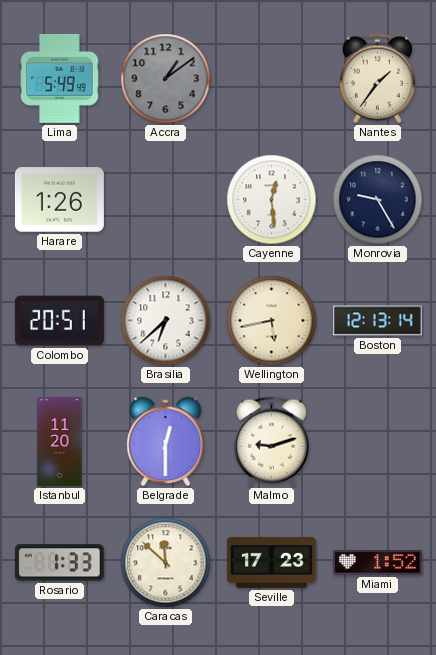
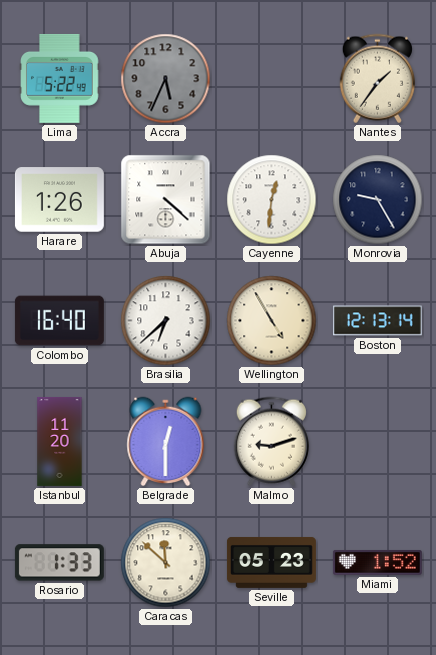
Lima: 5:49 -> 5:22 (60, 78)
Accra: 1:09 -> 5:34 (166, 79)
Abuja: none -> 4:22 (166, 200)
Cayenne: 12:29 -> 12:31 (272, 200)
Colombo: 20:51 -> 16:40 (59, 321)
Wellington: 5:43 -> 4:55 (272, 321)
Seville: 17:23 -> 05:23 (271, 562)
